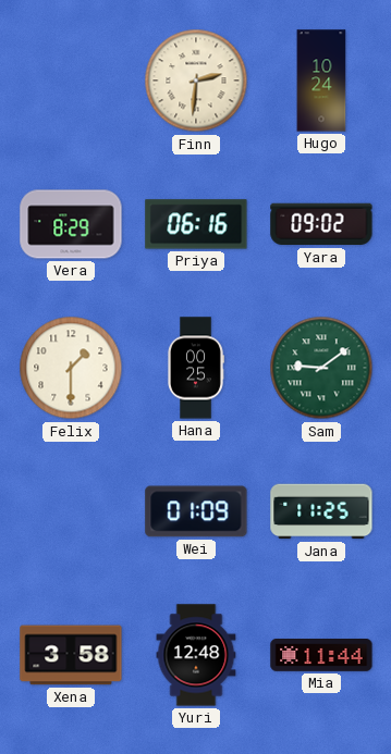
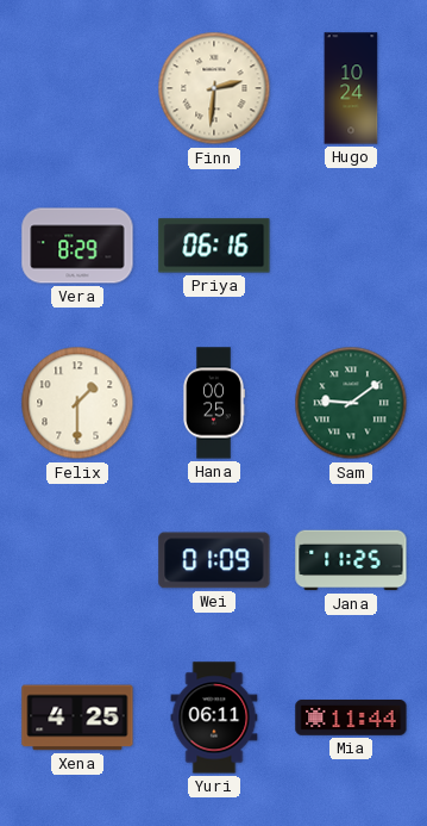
Yara: 09:02 -> none (321, 224)
Xena: 3:58 -> 4:25 (77, 718)
Yuri: 12:48 -> 06:11 (214, 718)
